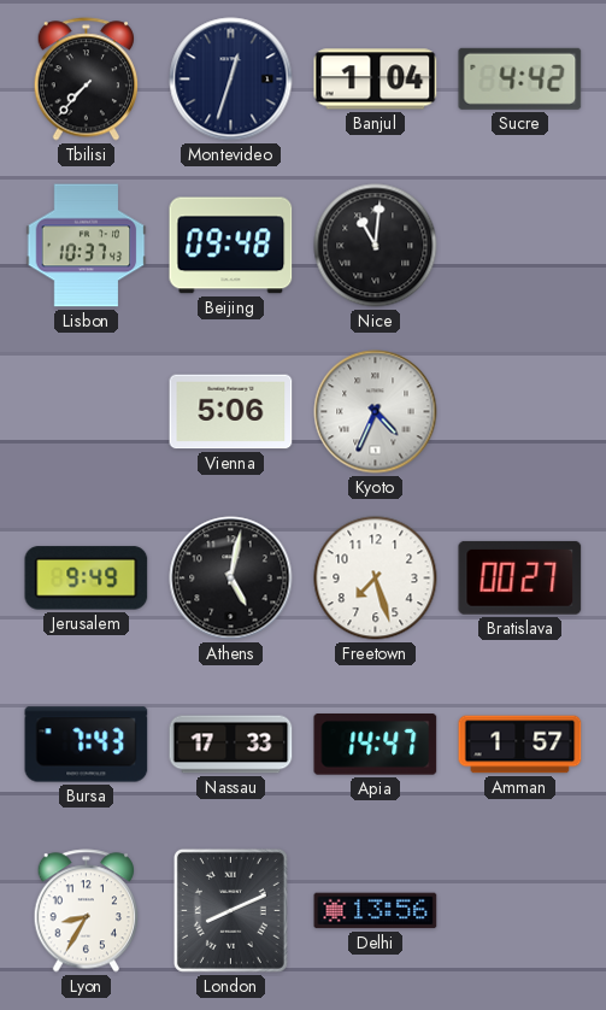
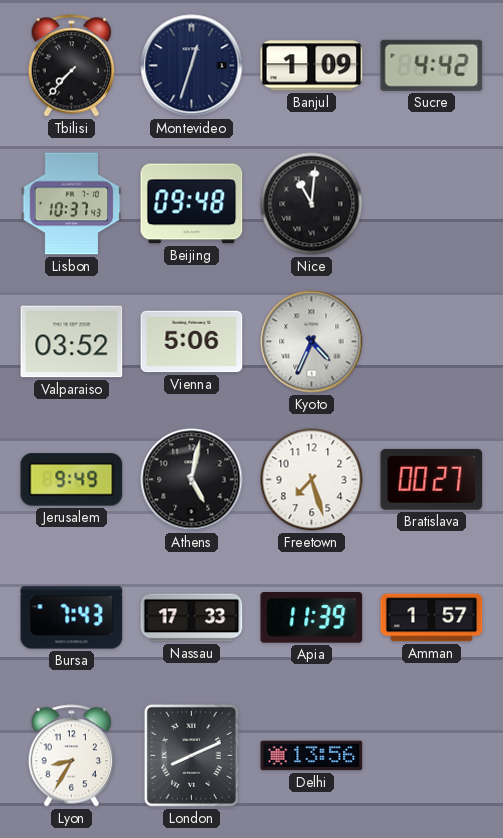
Banjul: 1:04 -> 1:09 (312, 66)
Valparaiso: none -> 03:52 (72, 342)
Apia: 14:47 -> 11:39 (312, 618)
